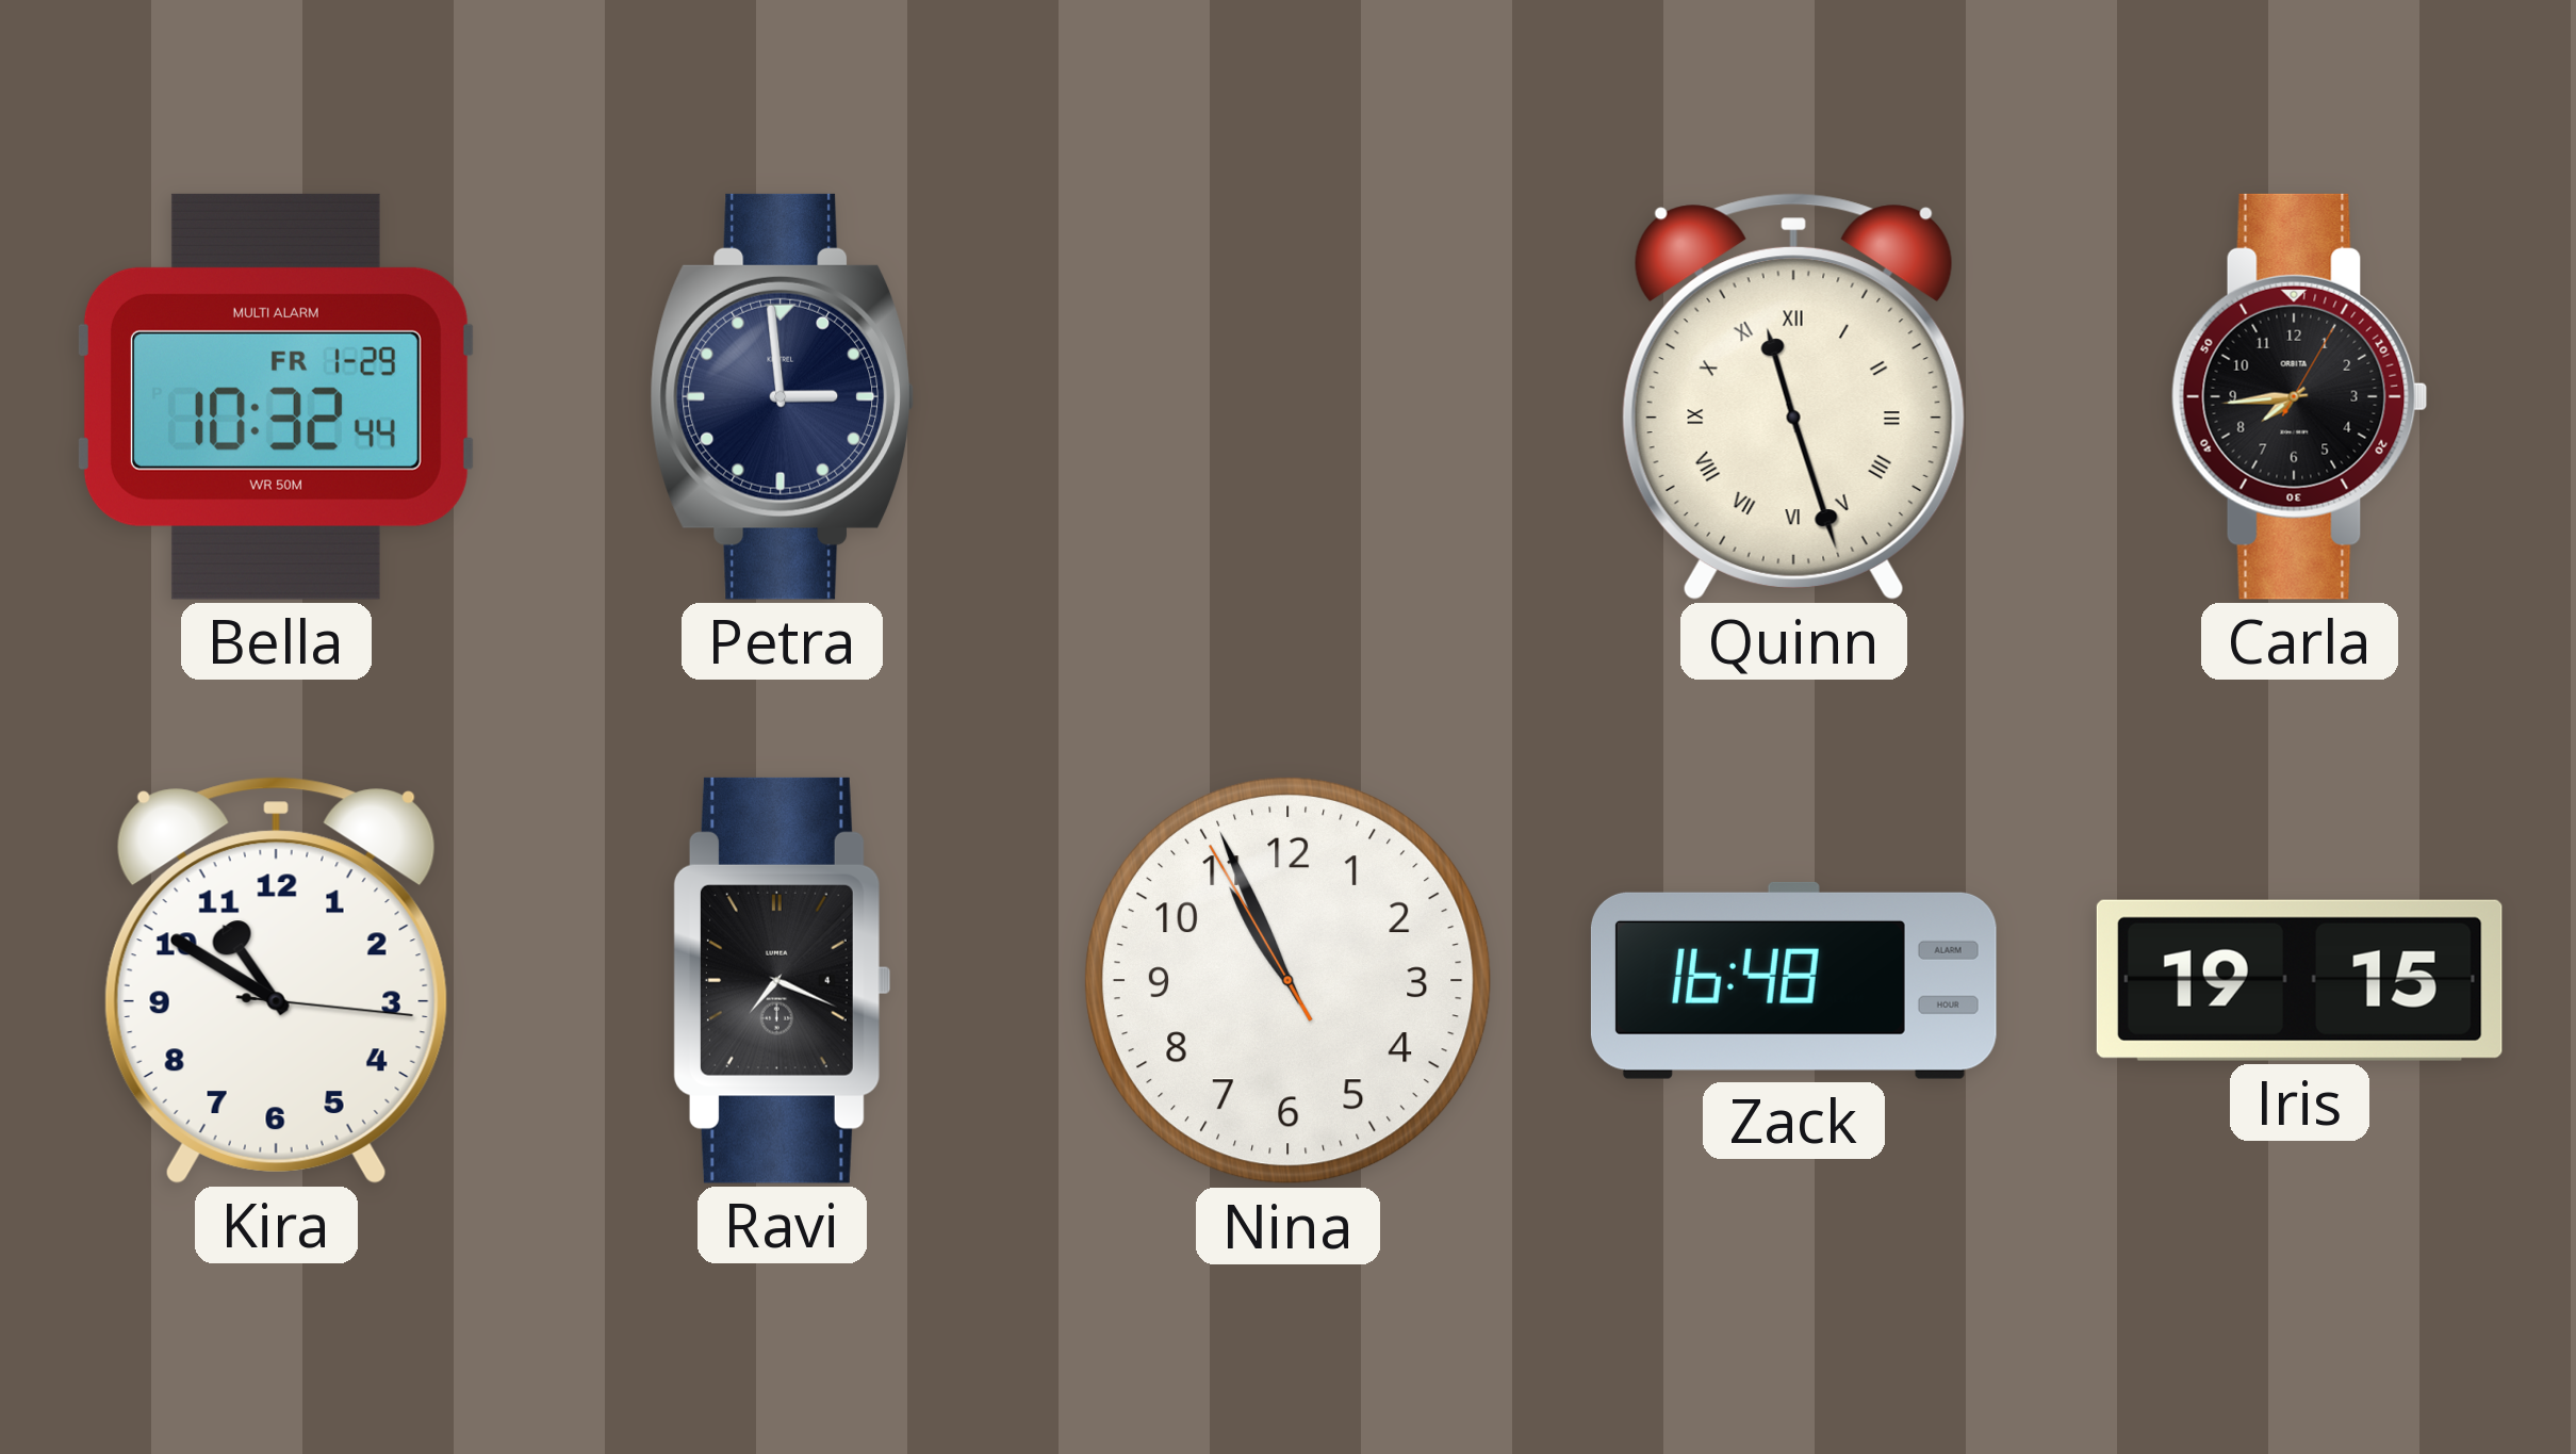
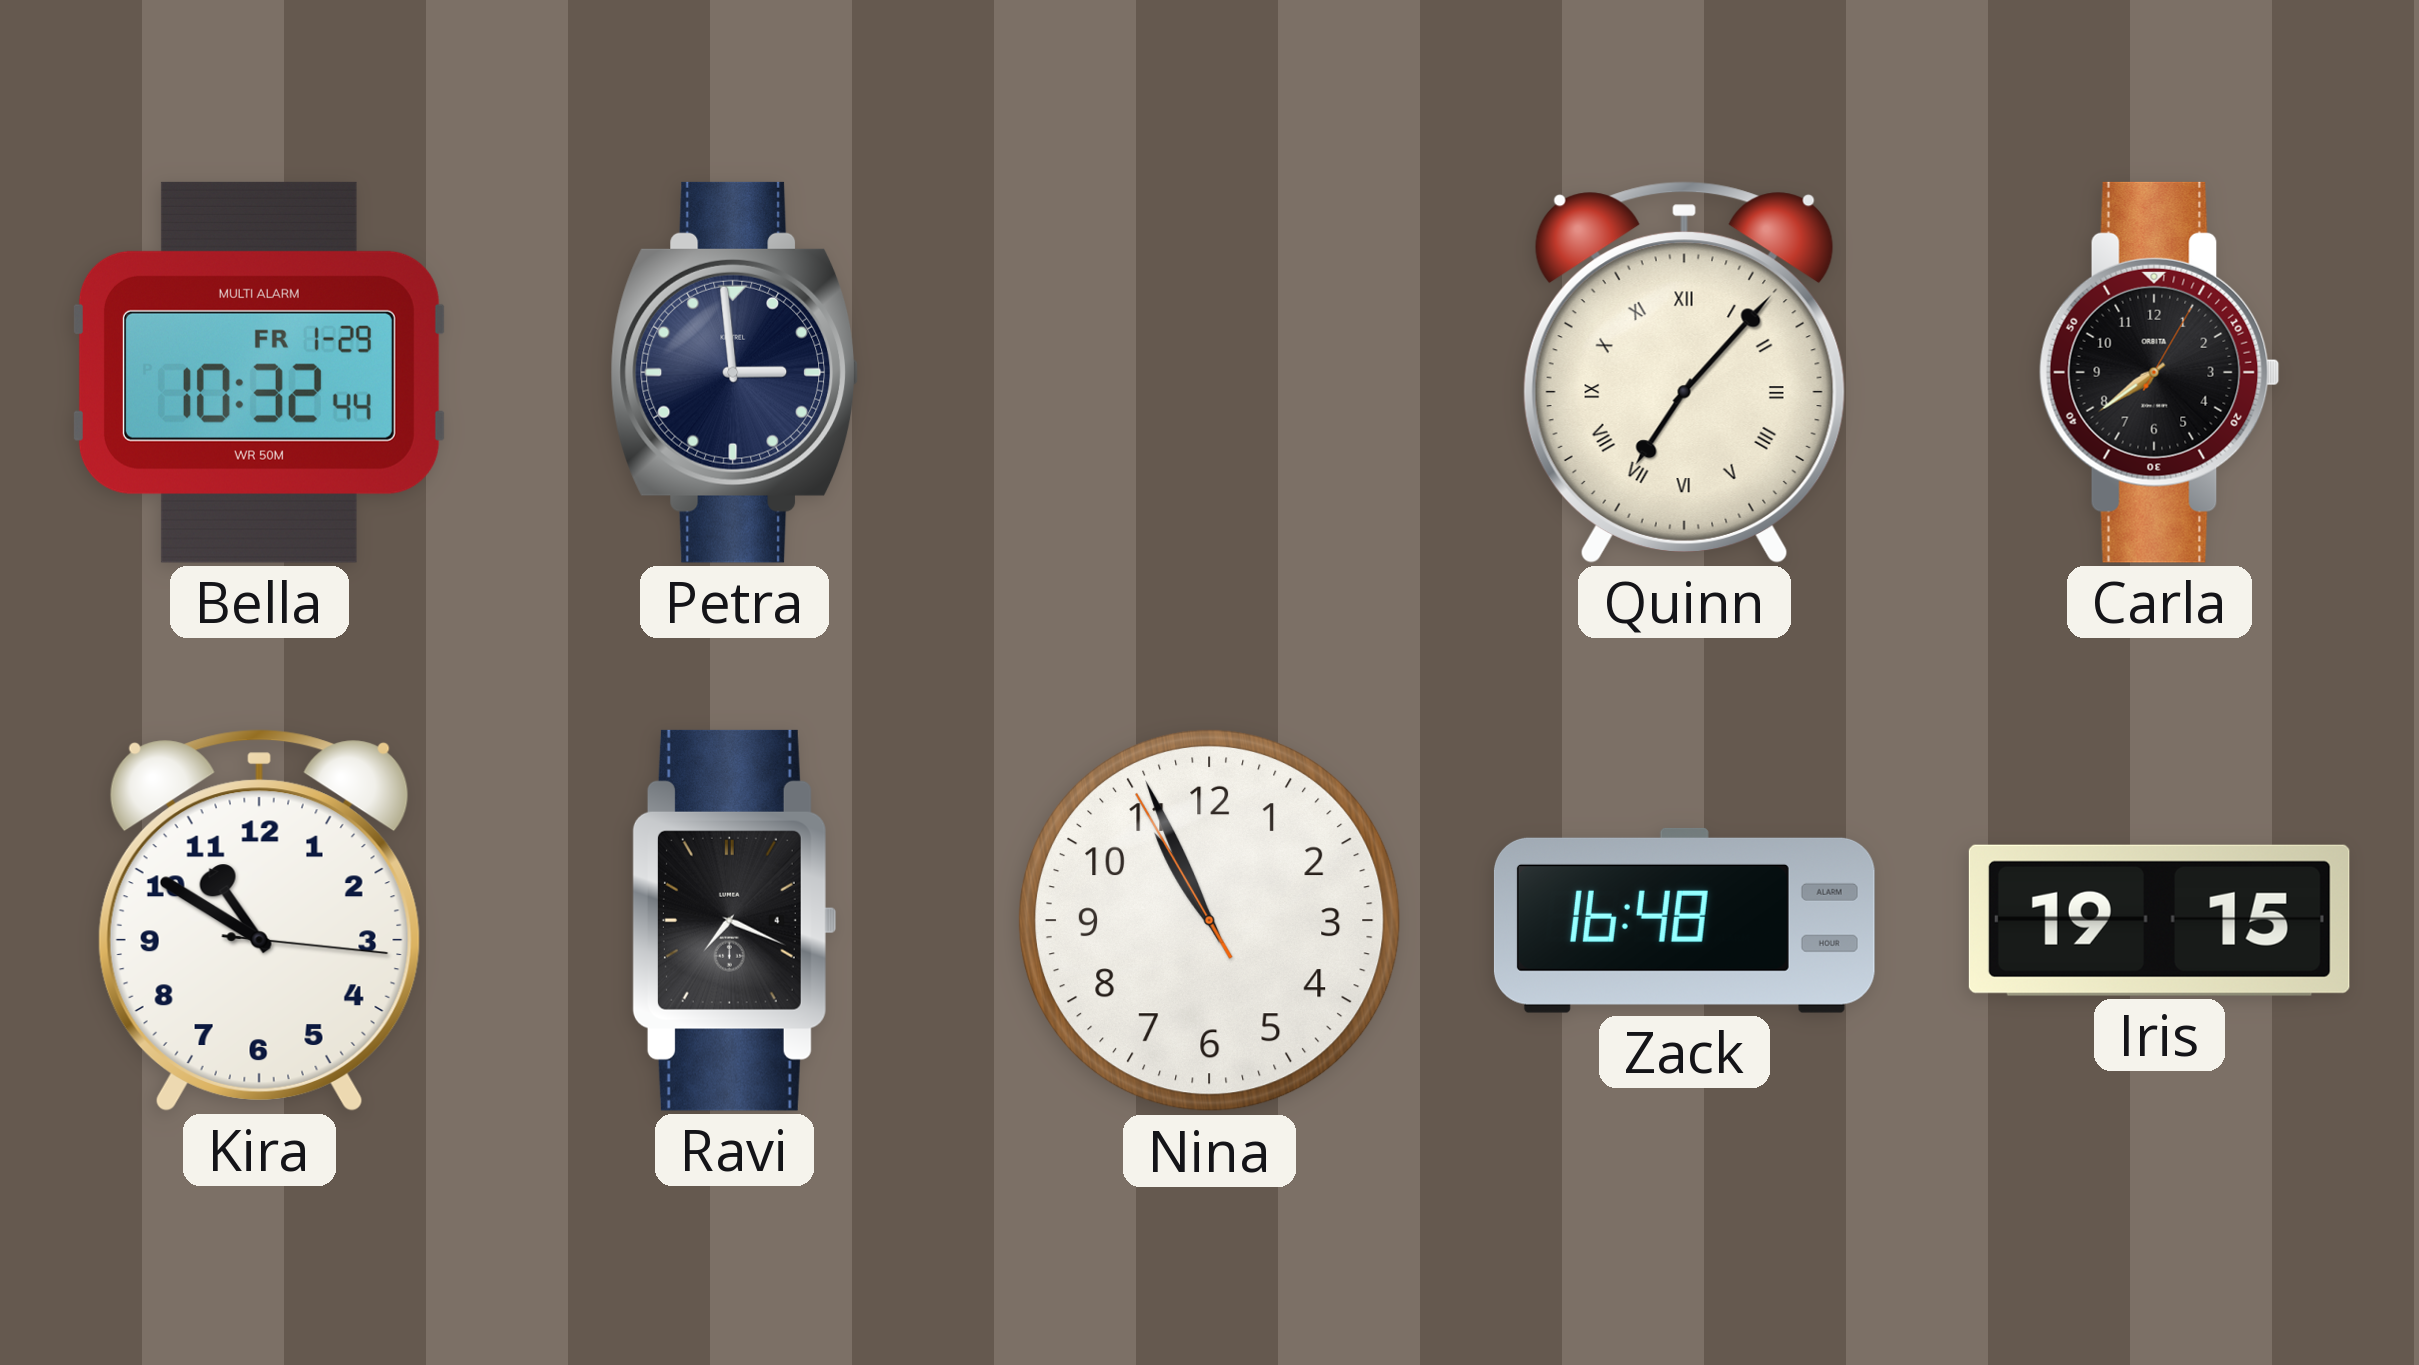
Quinn: 11:27 -> 7:07 (1684, 372)
Carla: 7:44 -> 7:39 (2159, 372)
